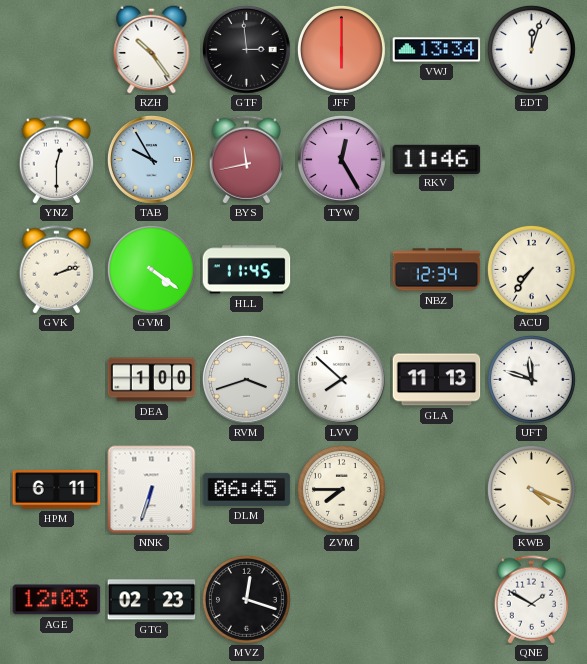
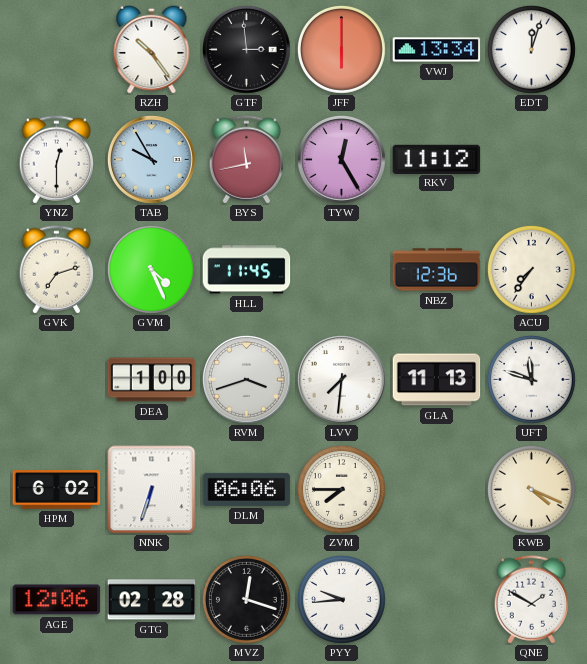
RKV: 11:46 -> 11:12 (437, 159)
GVK: 2:12 -> 7:12 (56, 270)
GVM: 4:21 -> 4:26 (152, 270)
NBZ: 12:34 -> 12:36 (437, 270)
LVV: 7:52 -> 7:31 (342, 380)
HPM: 6:11 -> 6:02 (57, 490)
DLM: 06:45 -> 06:06 (247, 489)
AGE: 12:03 -> 12:06 (57, 600)
GTG: 02:23 -> 02:28 (152, 600)
PYY: none -> 9:44 (342, 600)
